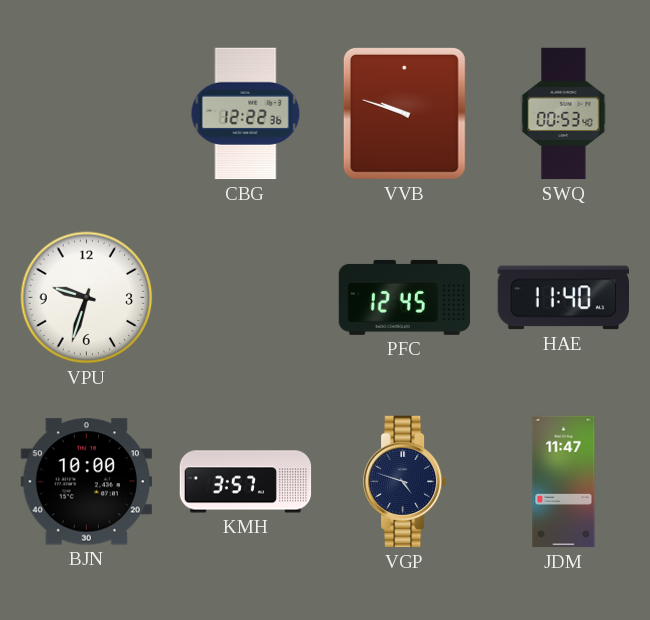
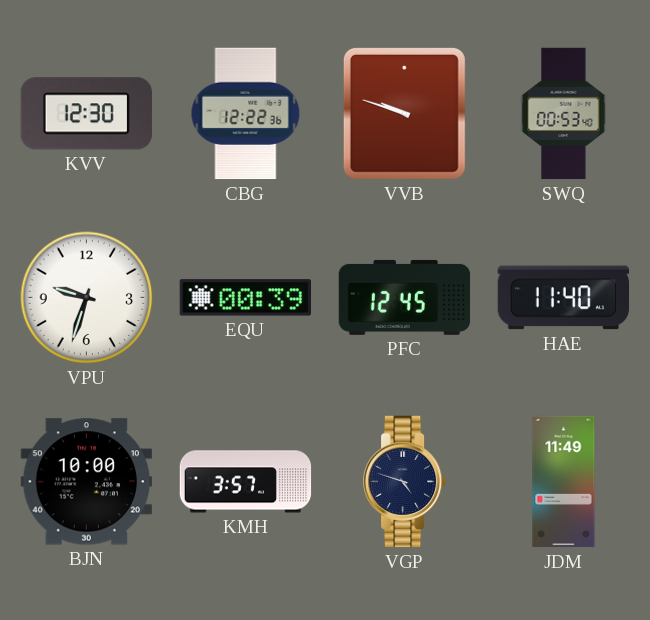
KVV: none -> 12:30 (86, 114)
EQU: none -> 00:39 (245, 298)
JDM: 11:47 -> 11:49 (564, 482)
